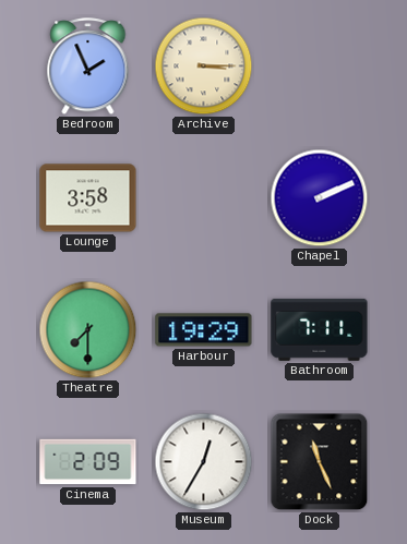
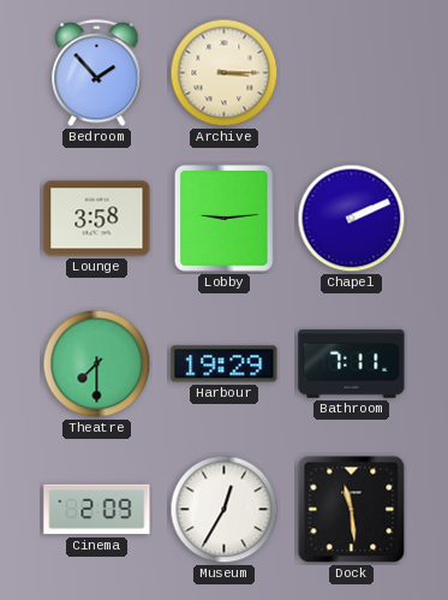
Bedroom: 1:56 -> 1:53 (97, 73)
Lobby: none -> 9:14 (225, 219)
Dock: 11:26 -> 11:29 (352, 510)
